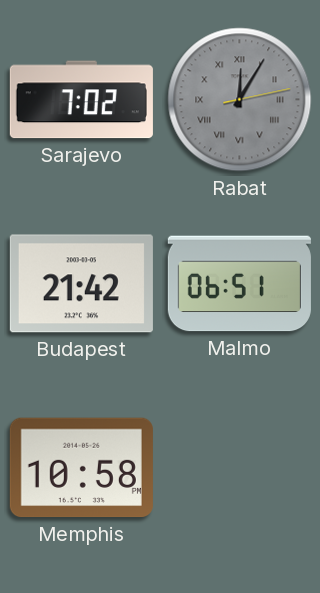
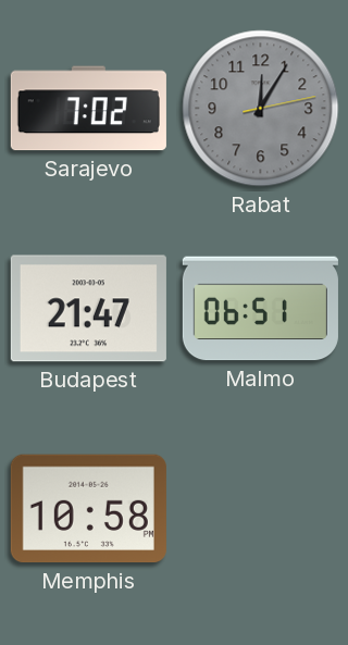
Rabat numerals: Roman -> Arabic (261, 109)
Budapest: 21:42 -> 21:47 (88, 309)
